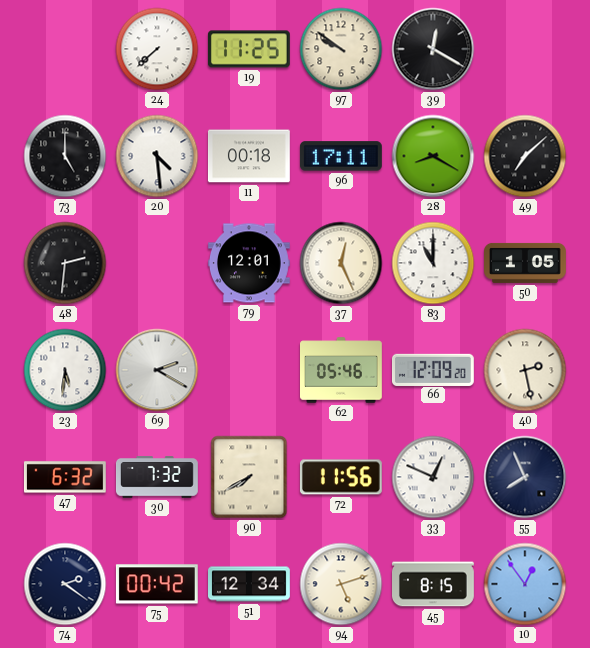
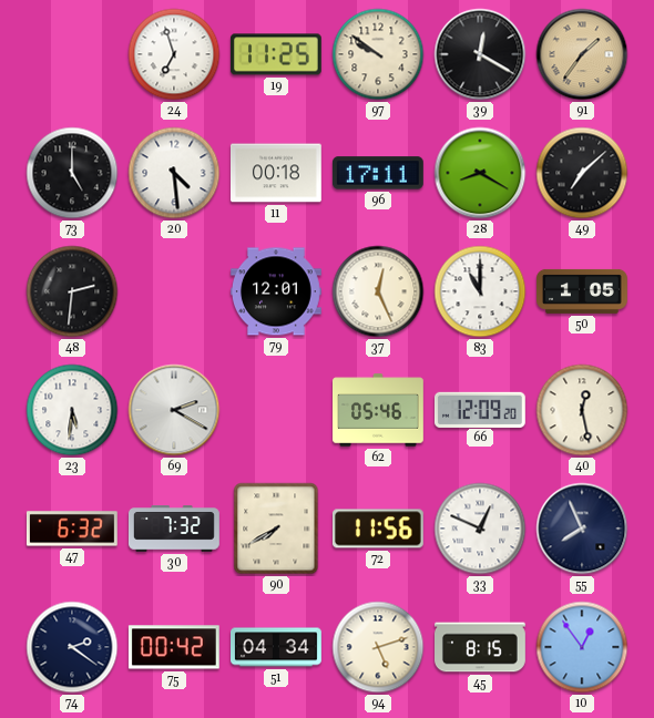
24: 7:38 -> 6:57 (174, 54)
91: none -> 1:36 (582, 54)
40: 2:28 -> 12:28 (582, 410)
51: 12:34 -> 04:34 (277, 647)
